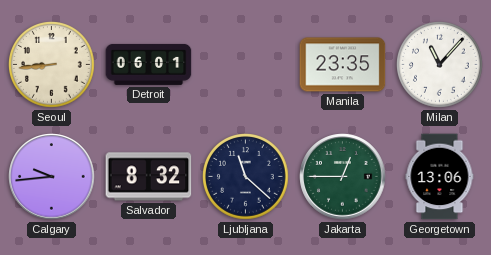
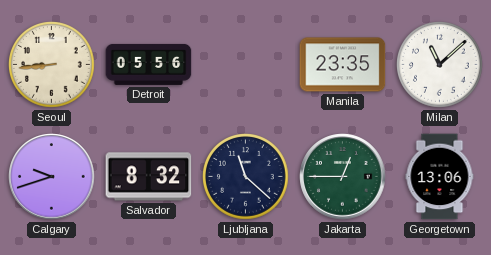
Detroit: 06:01 -> 05:56 (149, 64)
Milan: 11:07 -> 11:08 (440, 65)
Calgary: 9:44 -> 9:42 (52, 177)
